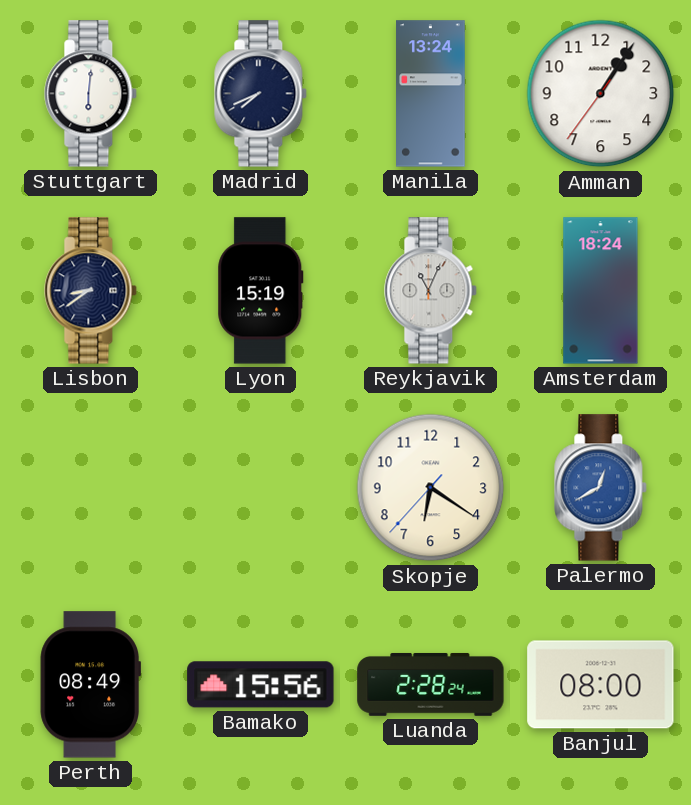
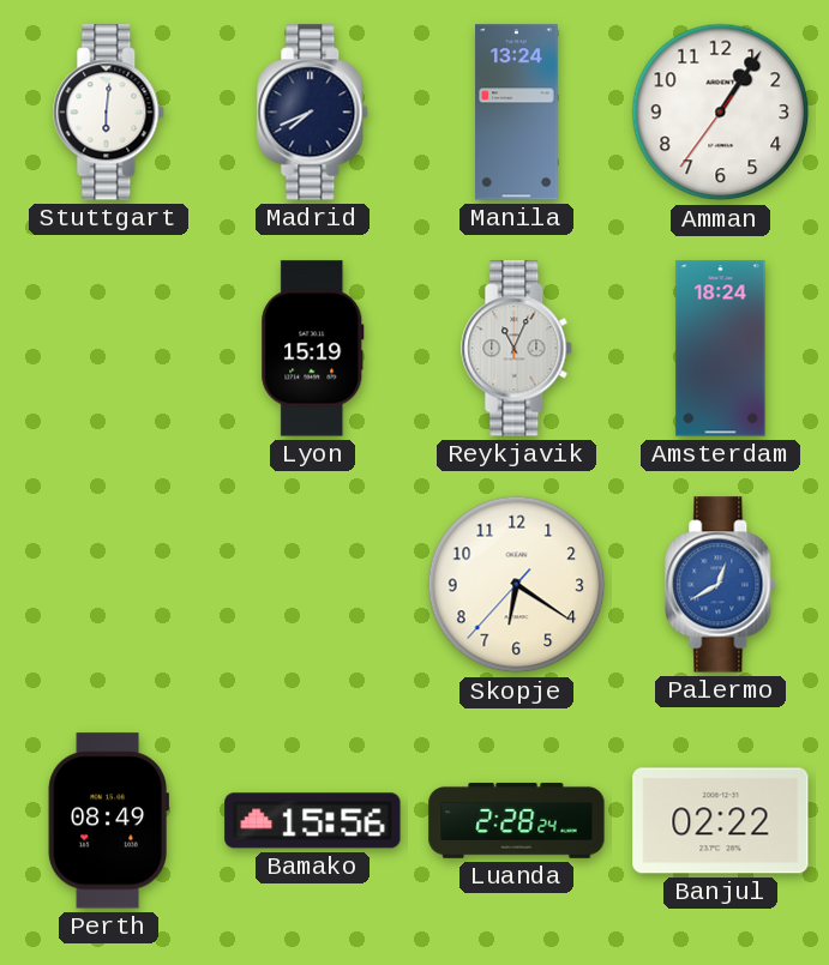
Lisbon: 8:39 -> none (91, 291)
Banjul: 08:00 -> 02:22 (721, 821)
